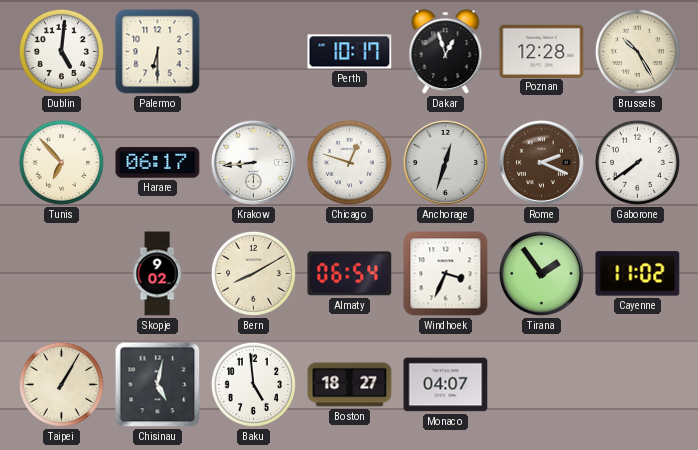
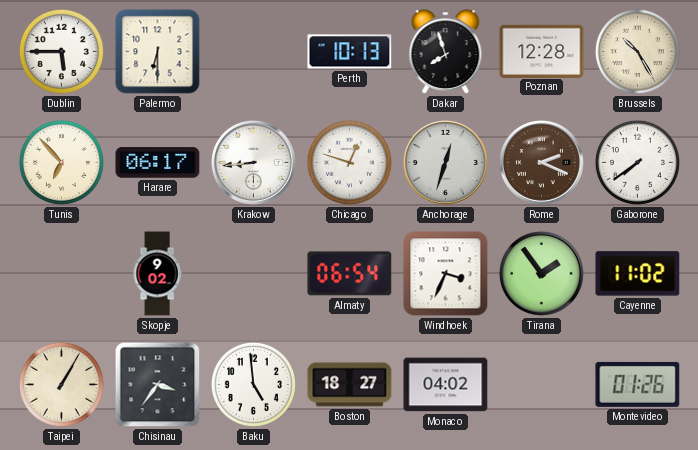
Dublin: 5:01 -> 5:45 (61, 51)
Perth: 10:17 -> 10:13 (350, 52)
Dakar: 12:57 -> 7:57 (446, 52)
Bern: 8:10 -> none (253, 273)
Chisinau: 5:02 -> 3:36 (158, 385)
Monaco: 04:07 -> 04:02 (446, 385)
Montevideo: none -> 01:26 (638, 384)
